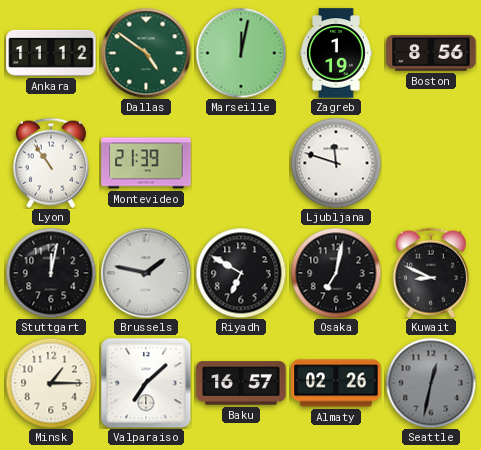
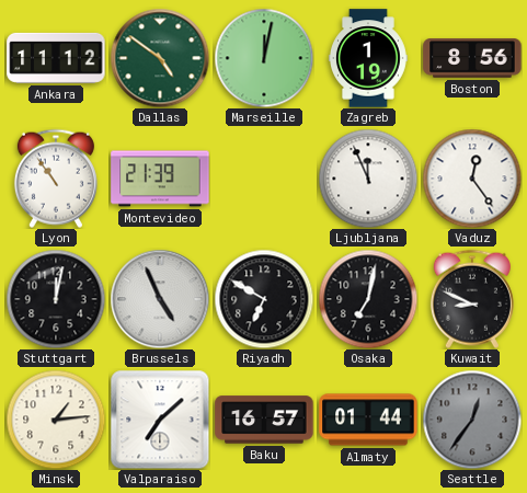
Ljubljana: 11:48 -> 11:56 (368, 179)
Vaduz: none -> 12:24 (472, 179)
Brussels: 1:47 -> 4:56 (160, 299)
Minsk: 1:15 -> 1:14 (56, 420)
Almaty: 02:26 -> 01:44 (368, 420)
Seattle: 12:32 -> 12:36 (472, 420)
